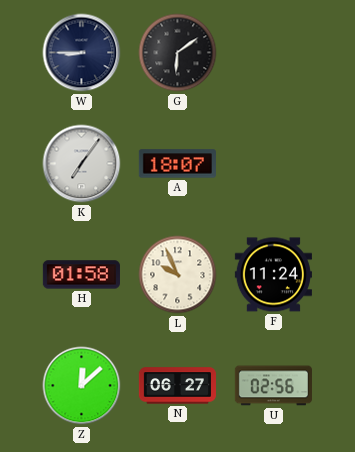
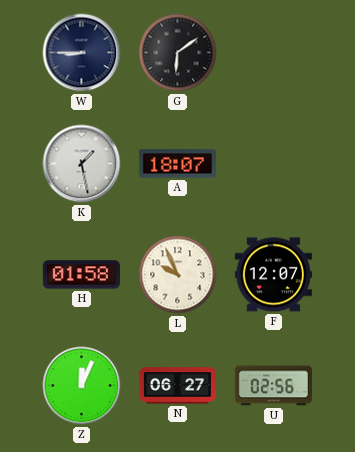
K: 7:06 -> 1:28 (82, 164)
F: 11:24 -> 12:07 (273, 275)
Z: 12:08 -> 12:04 (82, 386)
